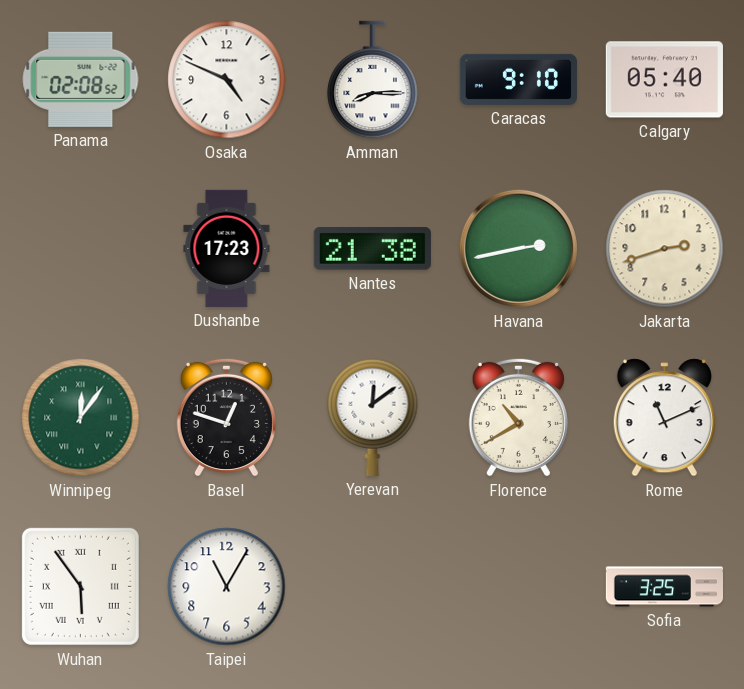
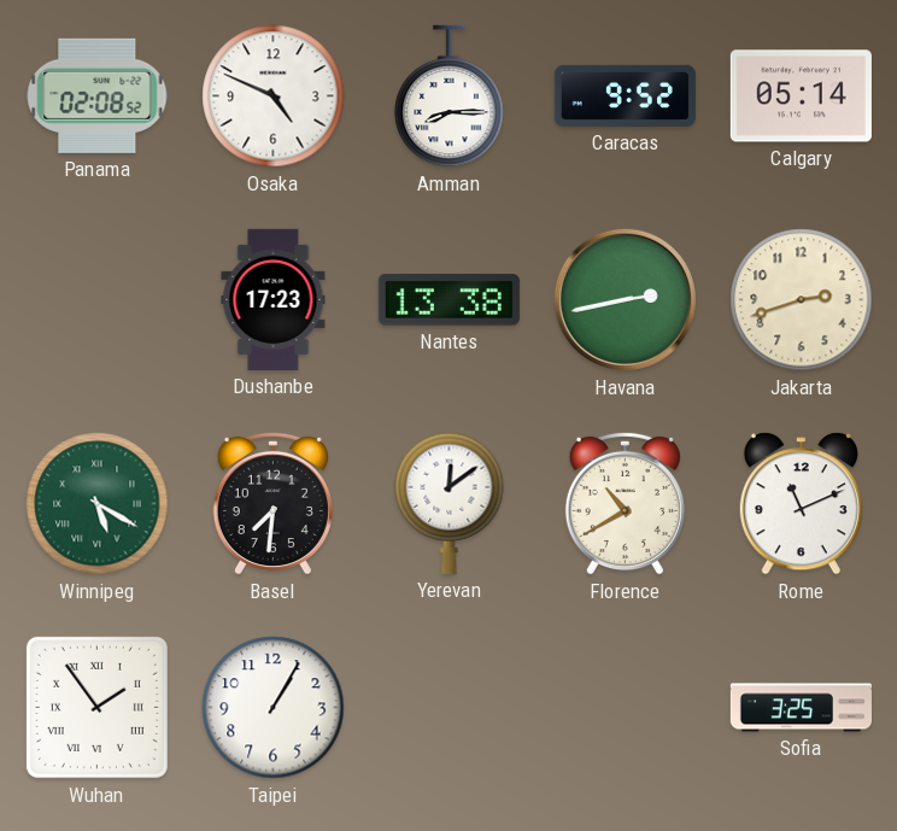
Caracas: 9:10 -> 9:52 (625, 95)
Calgary: 05:40 -> 05:14 (801, 96)
Nantes: 21:38 -> 13:38 (448, 300)
Winnipeg: 12:06 -> 5:20 (98, 504)
Basel: 12:48 -> 7:31 (272, 503)
Wuhan: 5:54 -> 1:54 (96, 707)
Taipei: 11:05 -> 1:05 (274, 708)
